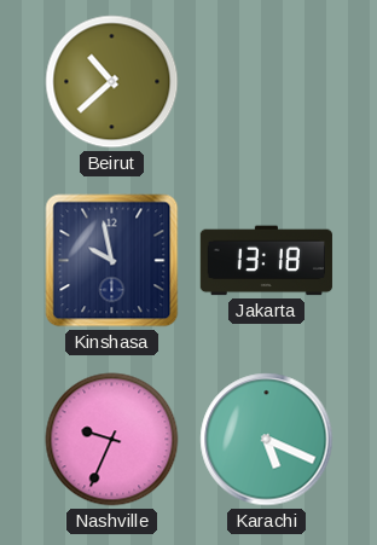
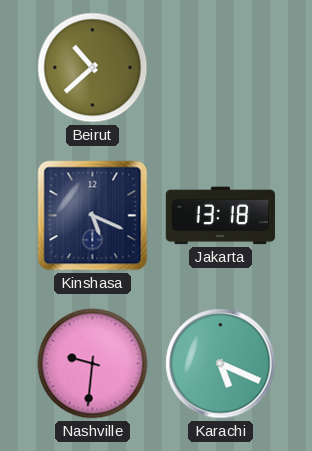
Kinshasa: 9:58 -> 5:19 (93, 216)
Nashville: 9:34 -> 9:31 (93, 364)
